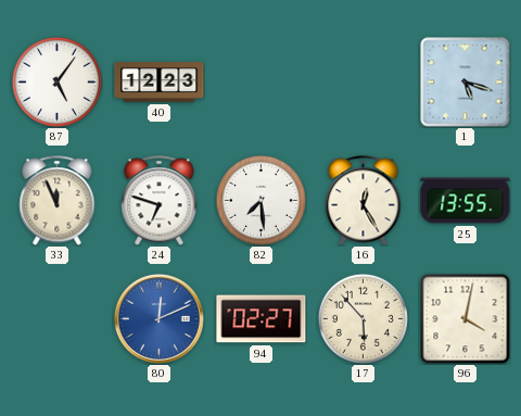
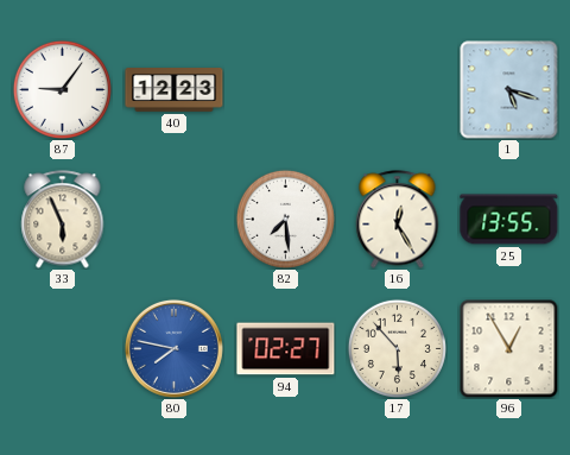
87: 5:06 -> 9:06 (62, 89)
33: 11:56 -> 5:56 (63, 220)
24: 6:48 -> none (160, 201)
80: 12:11 -> 7:47 (173, 348)
96: 4:02 -> 12:55 (508, 348)
